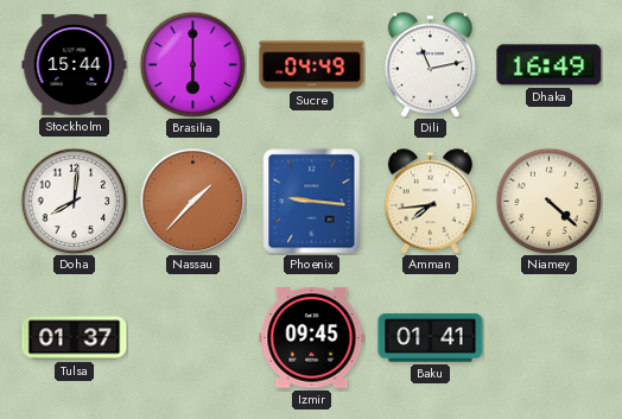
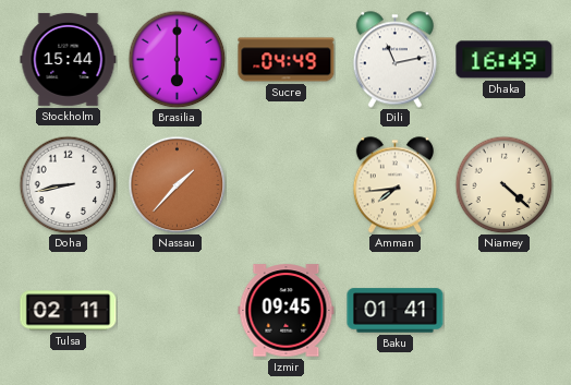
Doha: 8:01 -> 8:43 (68, 184)
Phoenix: 9:16 -> none (312, 202)
Tulsa: 01:37 -> 02:11 (69, 311)
